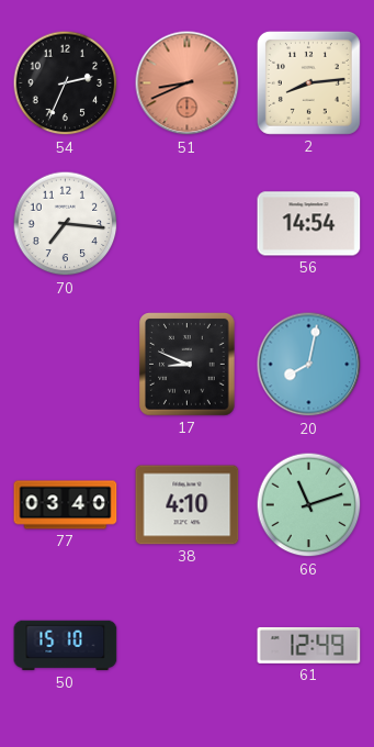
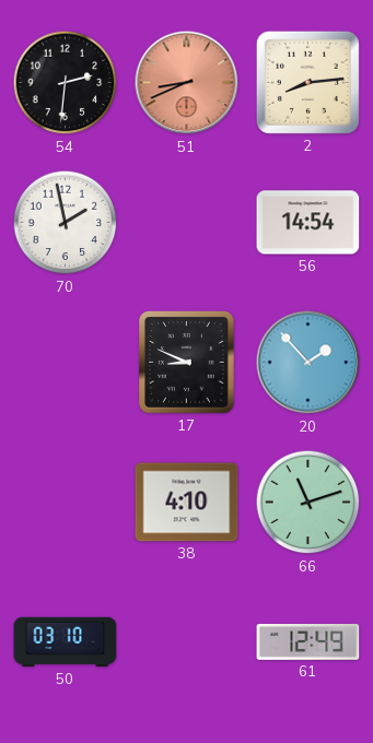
54: 2:34 -> 2:31 (66, 83)
70: 7:16 -> 1:58 (66, 223)
20: 8:02 -> 1:53 (308, 363)
77: 03:40 -> none (66, 505)
50: 15:10 -> 03:10 (66, 642)
